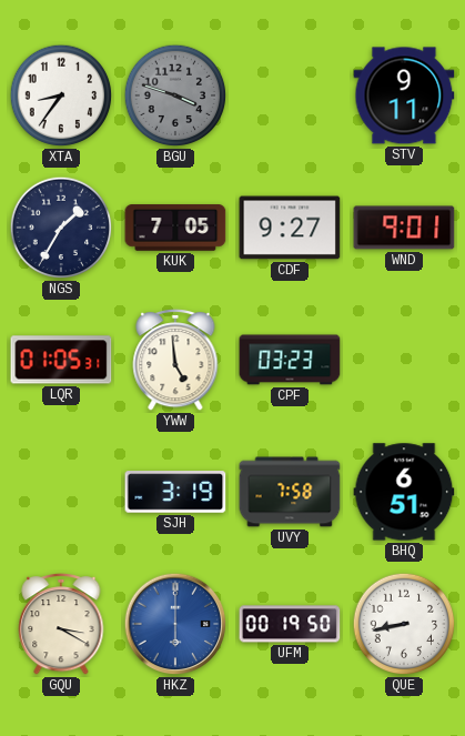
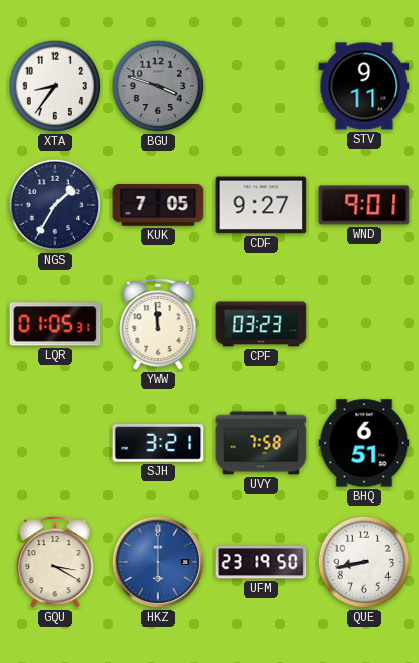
YWW: 4:59 -> 11:59 (158, 324)
SJH: 3:19 -> 3:21 (158, 443)
UFM: 00:19 -> 23:19 (261, 562)
